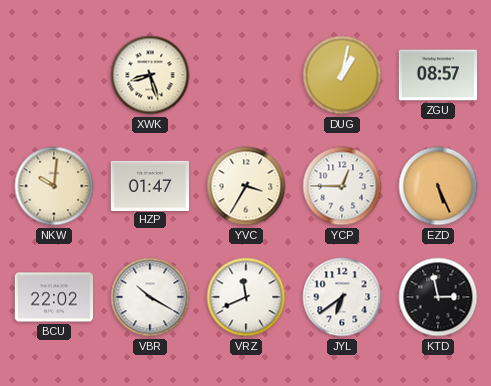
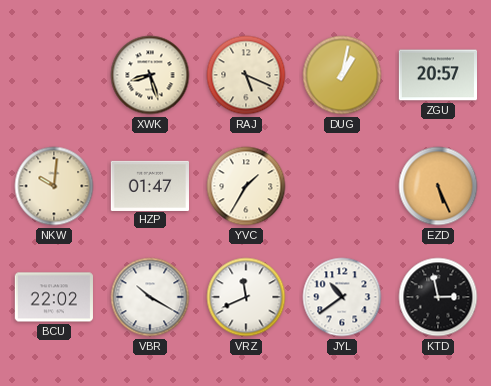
RAJ: none -> 5:19 (246, 75)
ZGU: 08:57 -> 20:57 (437, 75)
YVC: 3:35 -> 1:35 (246, 186)
YCP: 12:45 -> none (342, 186)
JYL: 6:39 -> 10:39 (342, 297)
